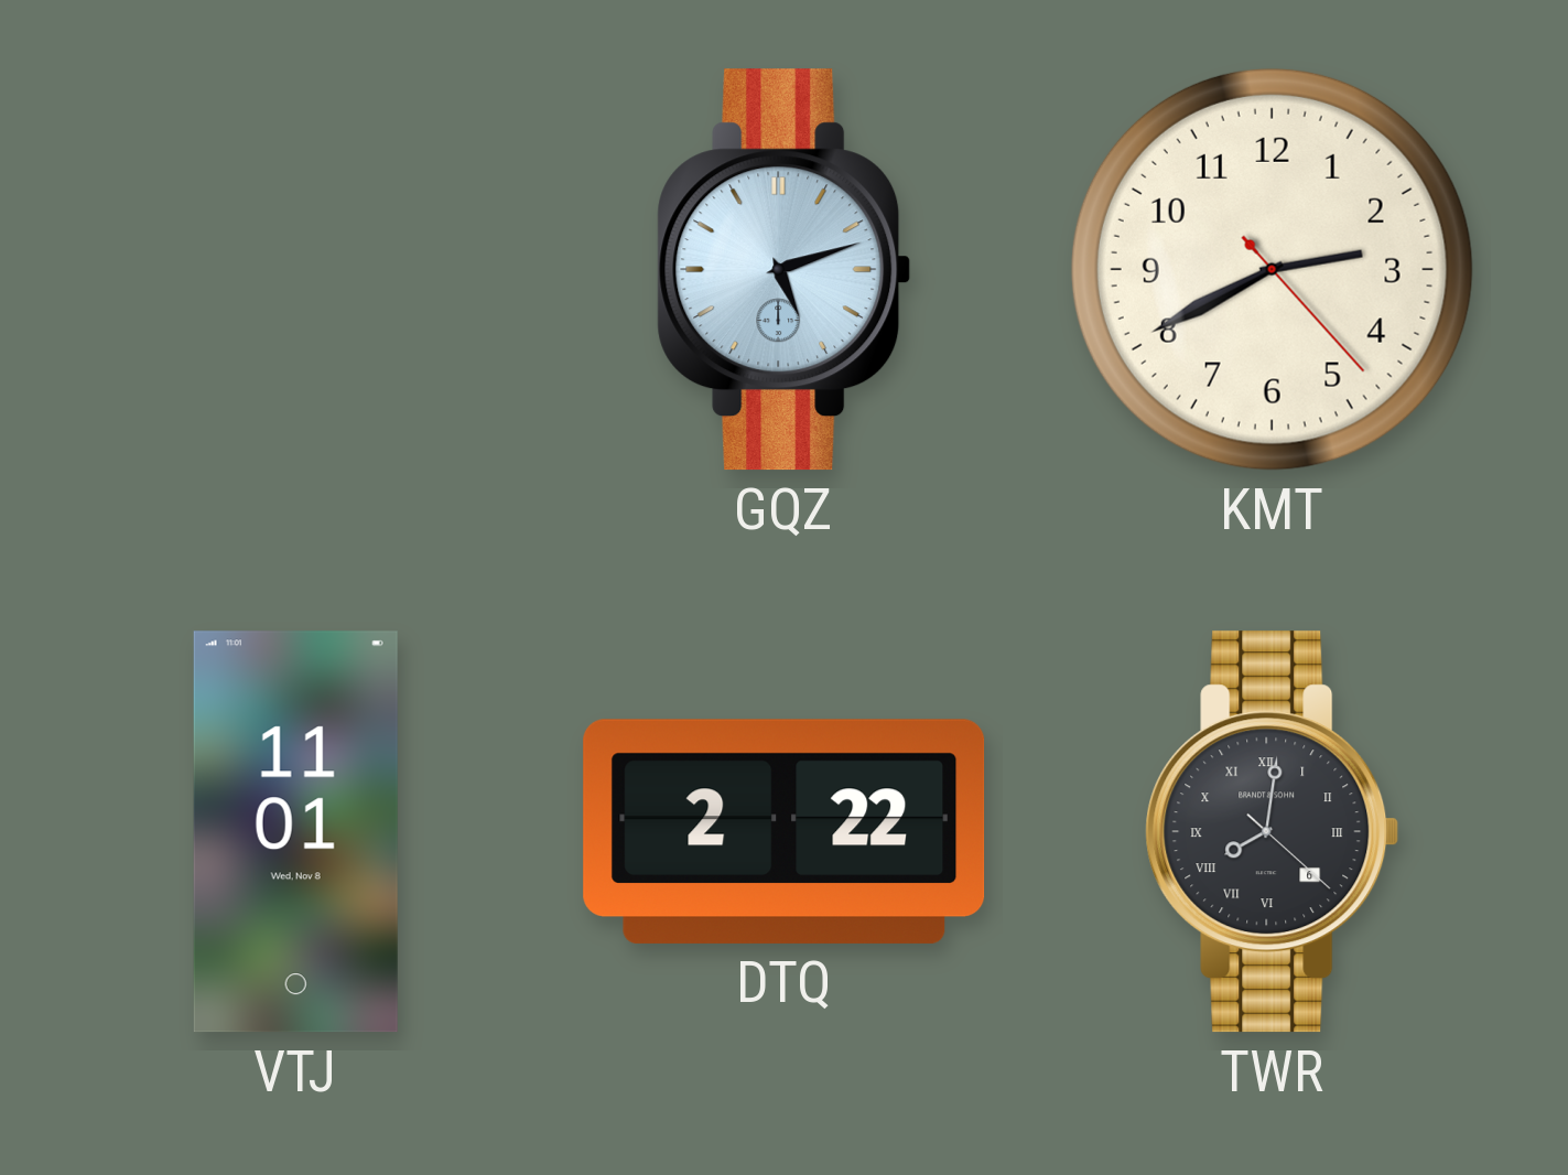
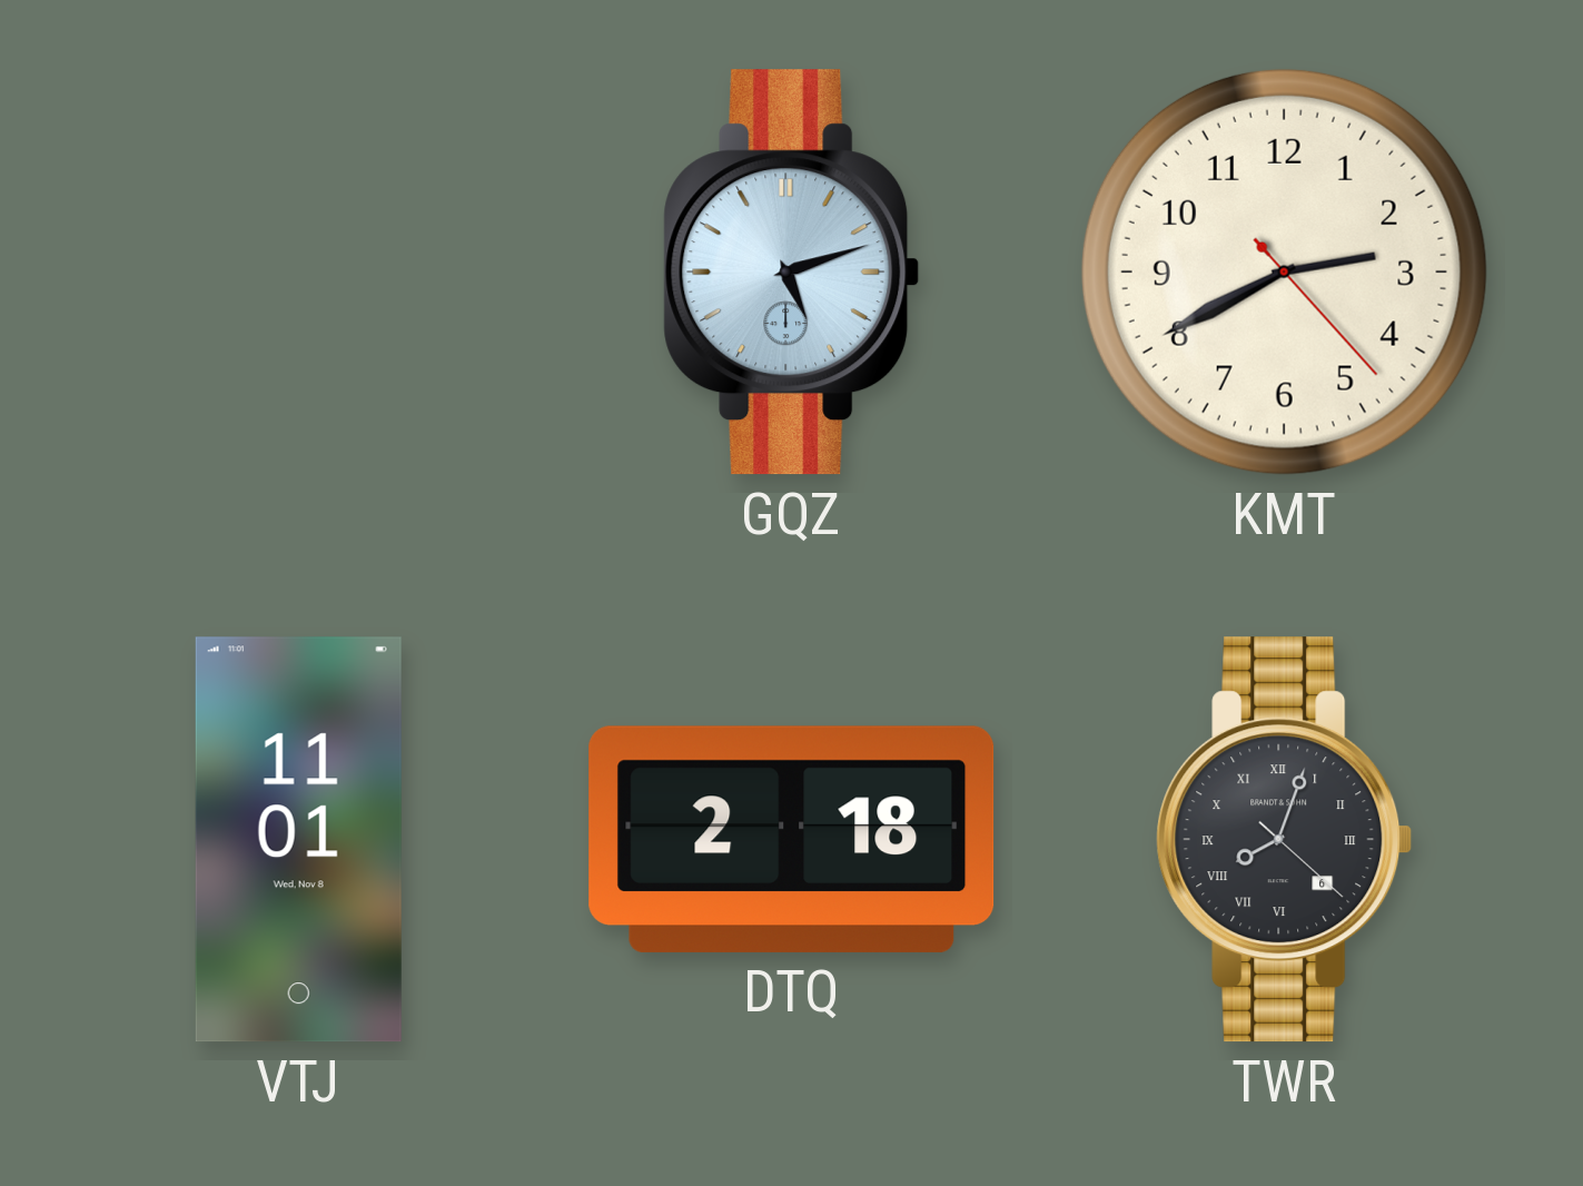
DTQ: 2:22 -> 2:18 (792, 839)
TWR: 8:01 -> 8:03 (1285, 840)
